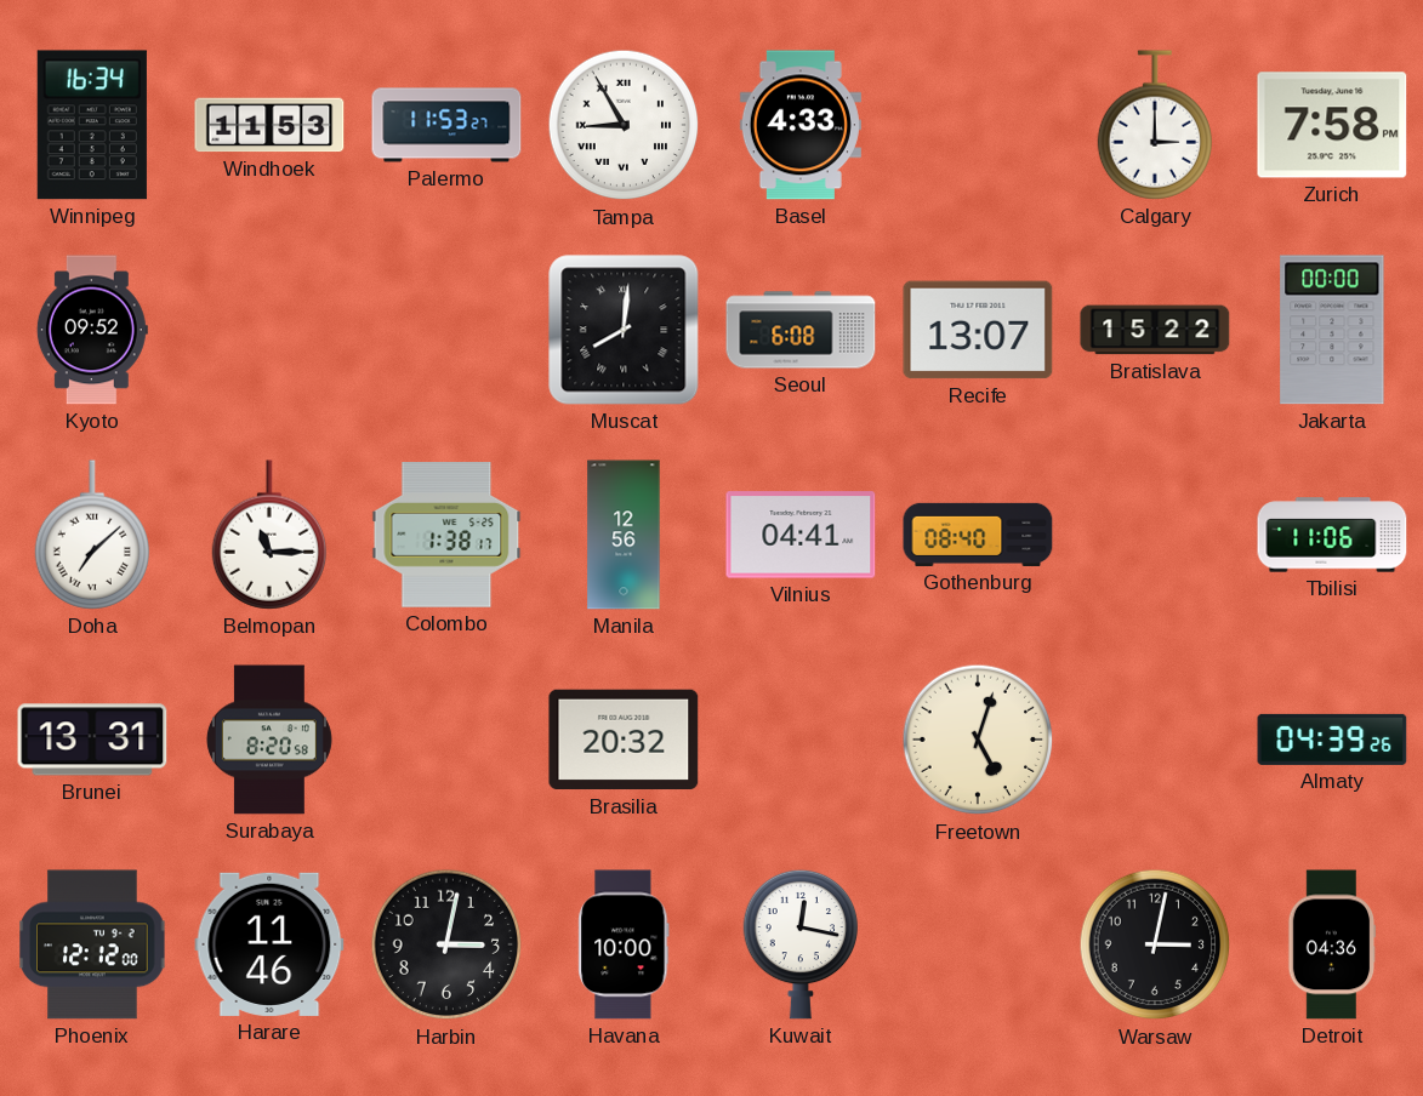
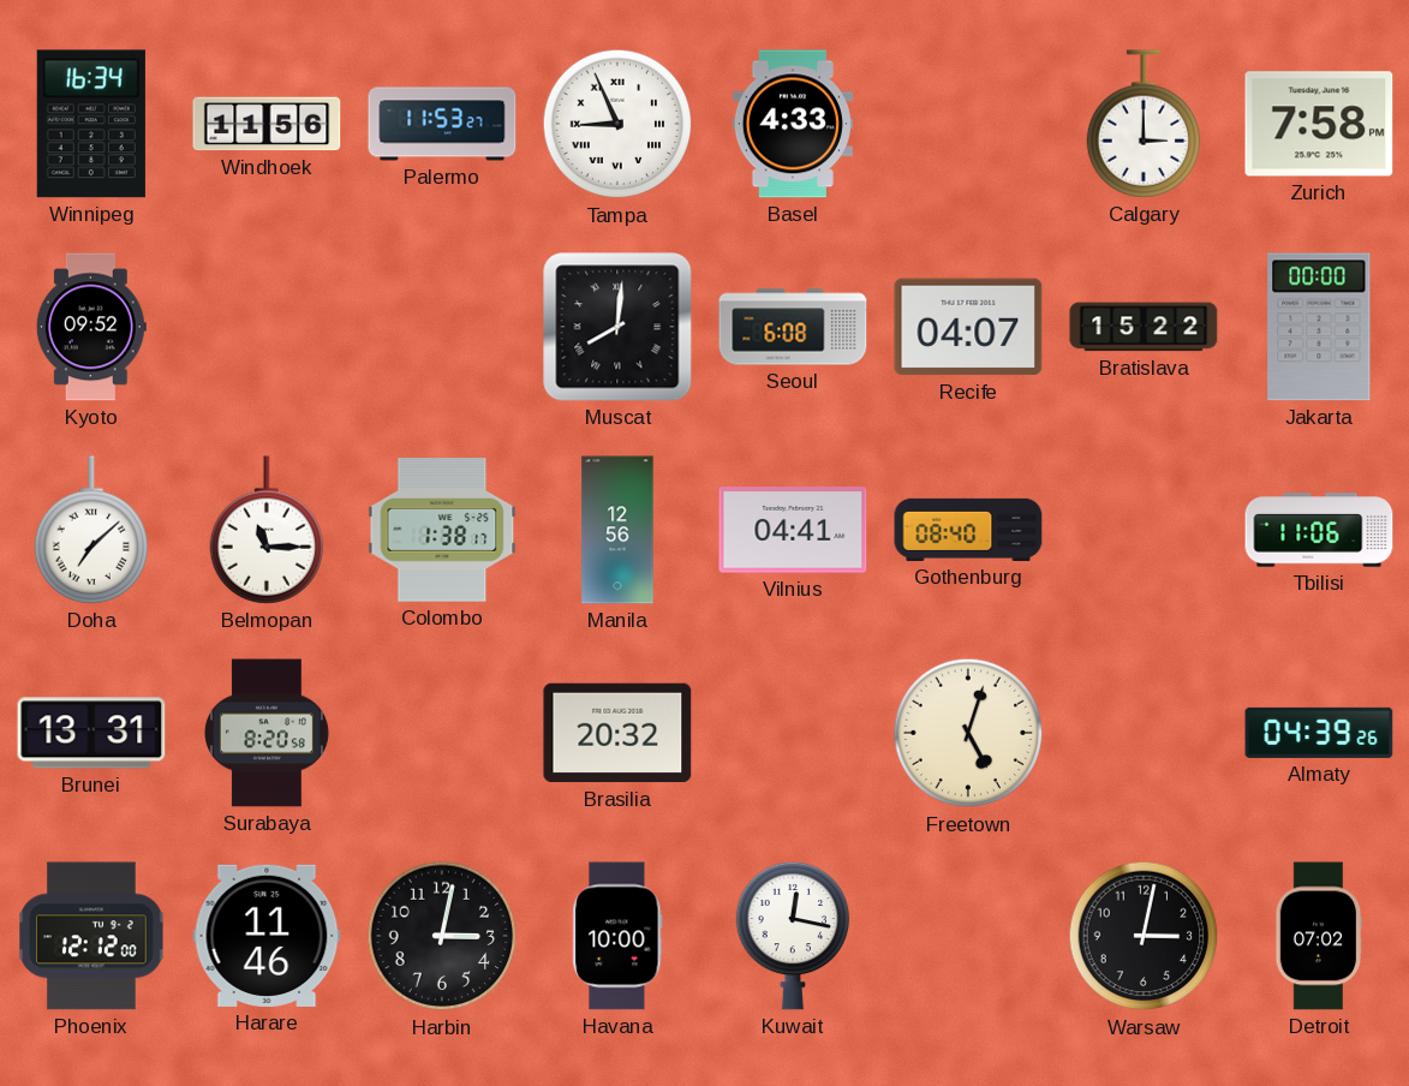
Windhoek: 11:53 -> 11:56 (267, 124)
Tampa: 8:55 -> 8:56 (617, 124)
Recife: 13:07 -> 04:07 (968, 327)
Detroit: 04:36 -> 07:02 (1319, 936)
